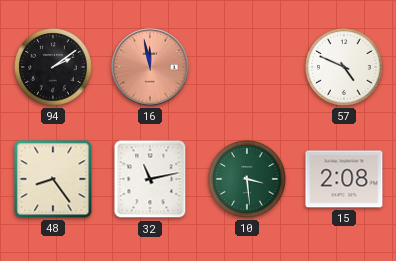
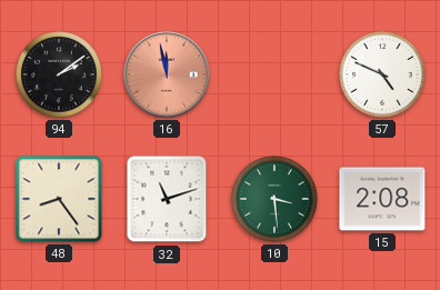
32: 11:13 -> 11:12 (167, 199)
